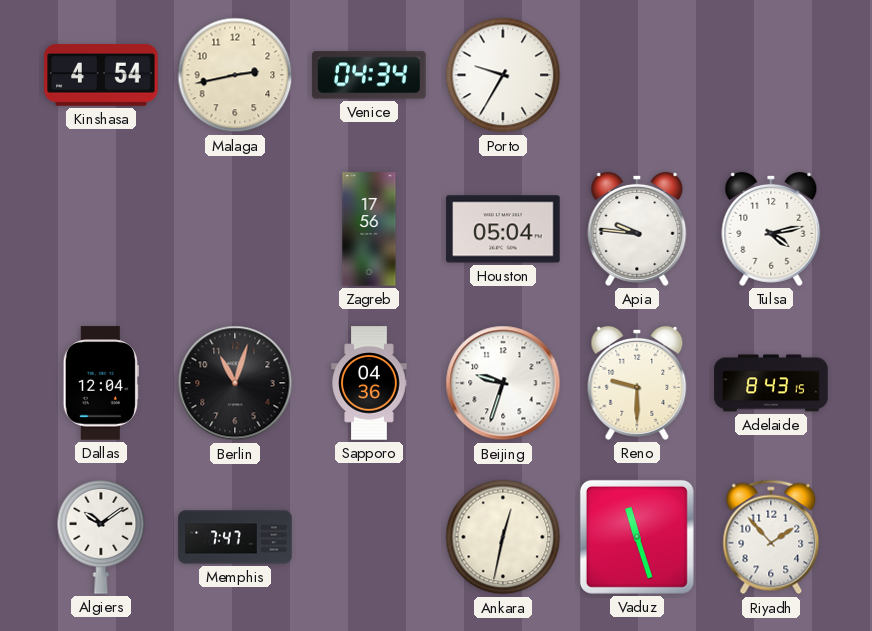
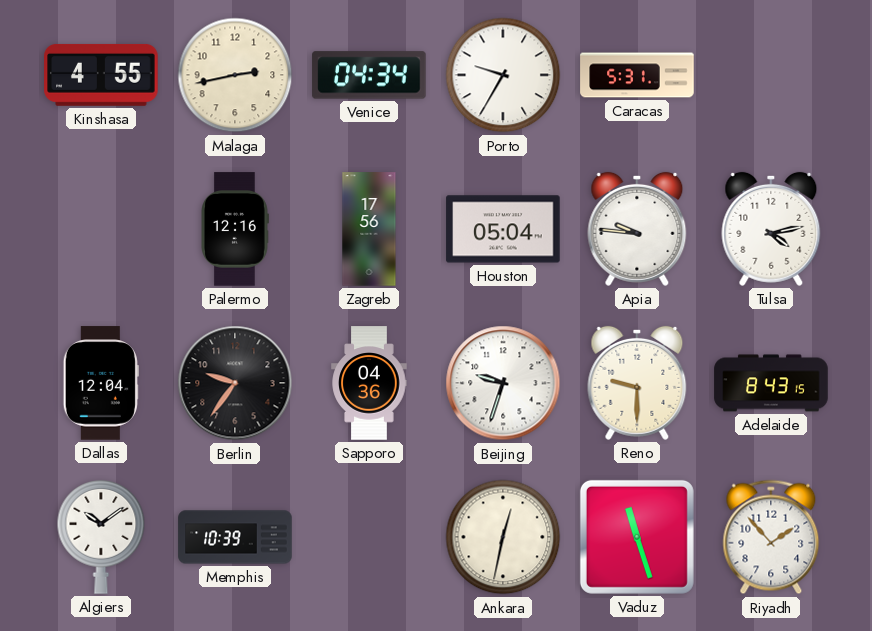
Kinshasa: 4:54 -> 4:55 (101, 75)
Caracas: none -> 5:31 (637, 75)
Palermo: none -> 12:16 (235, 229)
Berlin: 11:03 -> 9:36 (235, 383)
Memphis: 7:47 -> 10:39 (235, 537)
